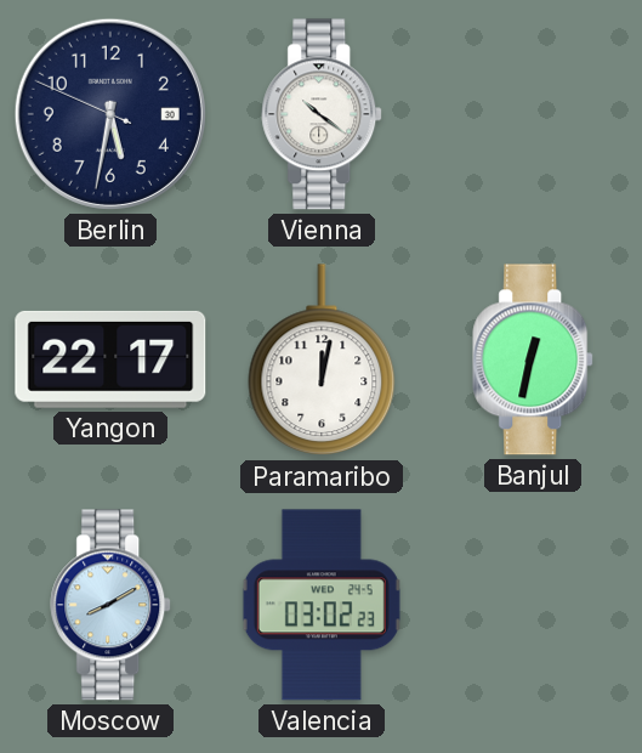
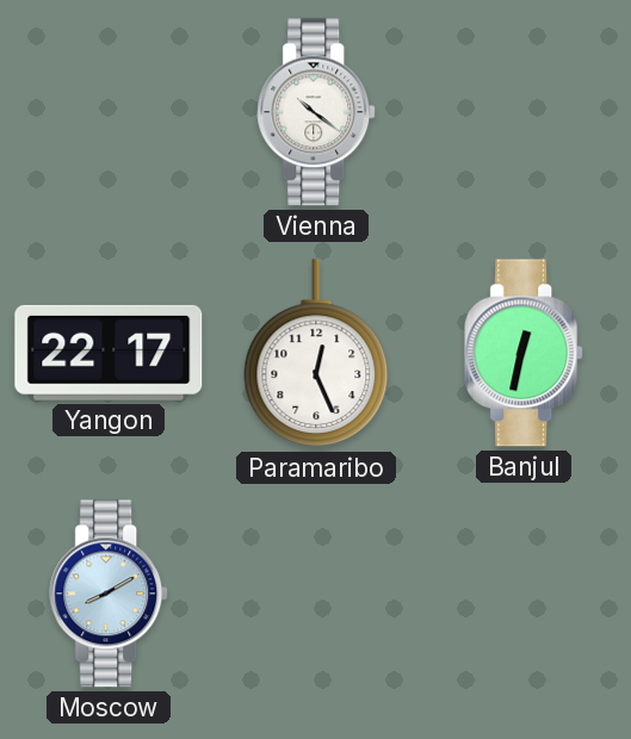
Berlin: 5:31 -> none (110, 114)
Paramaribo: 12:02 -> 12:26 (316, 354)
Valencia: 03:02 -> none (322, 605)
